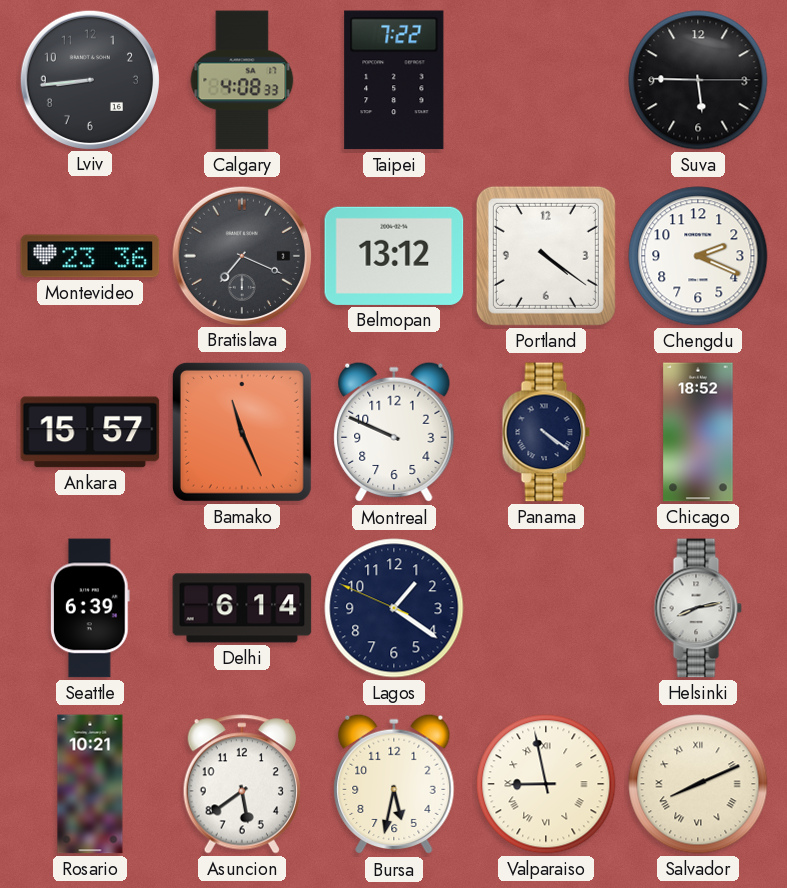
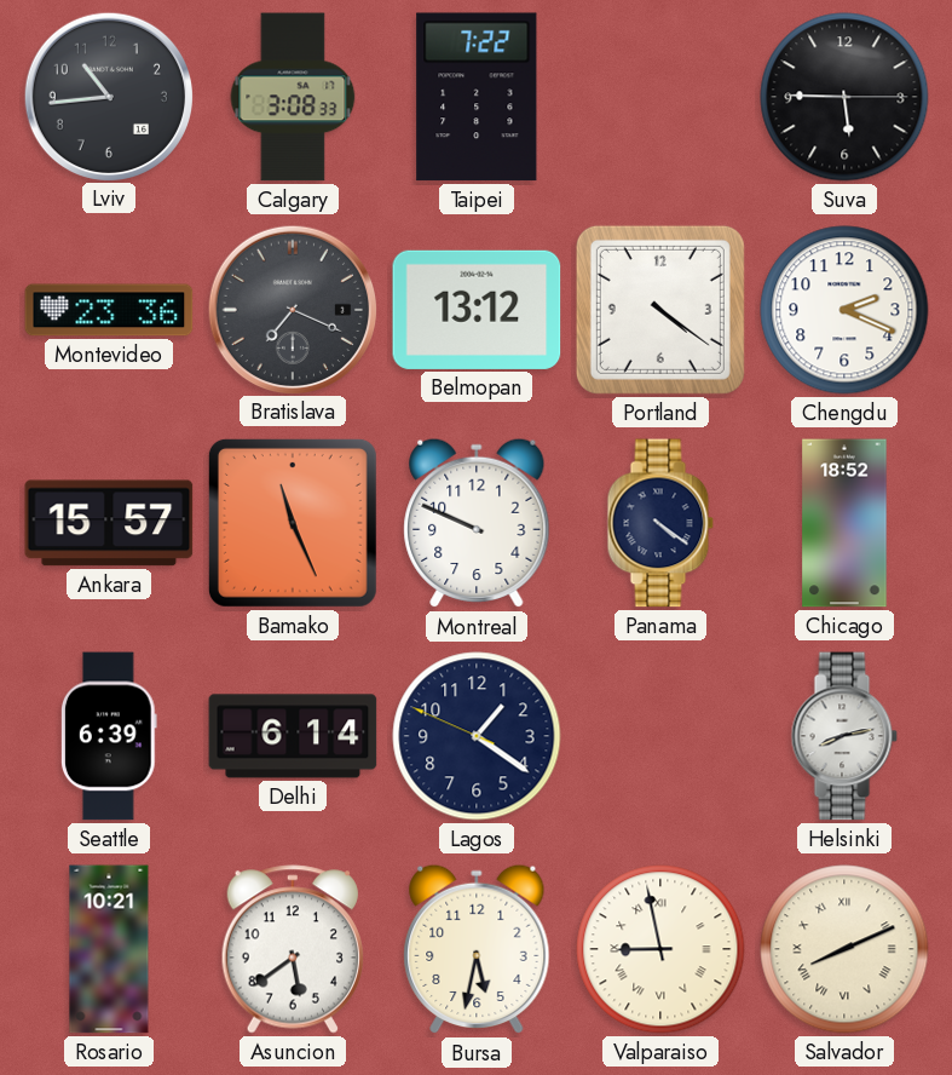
Lviv: 8:44 -> 10:44 (108, 96)
Calgary: 4:08 -> 3:08 (293, 97)
